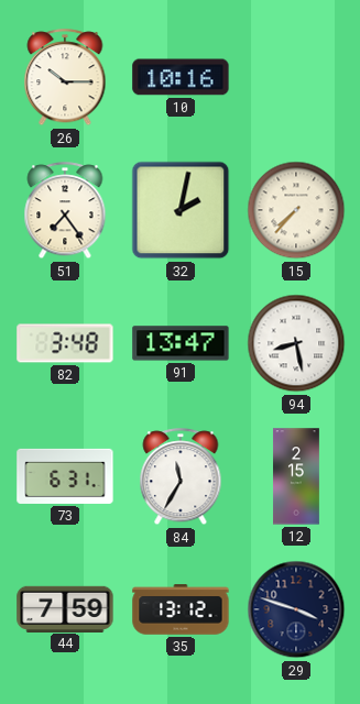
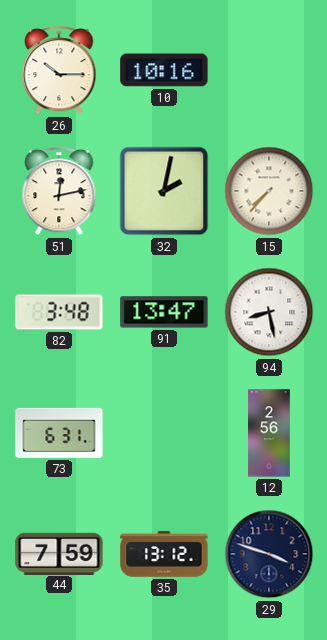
51: 7:24 -> 12:13 (59, 192)
84: 11:35 -> none (181, 477)
12: 2:15 -> 2:56 (270, 433)
